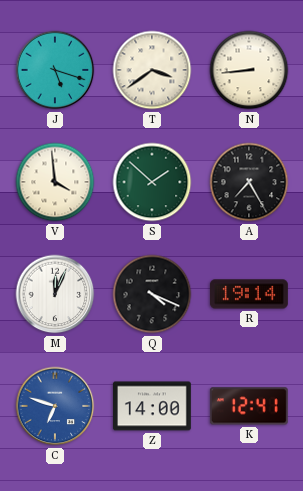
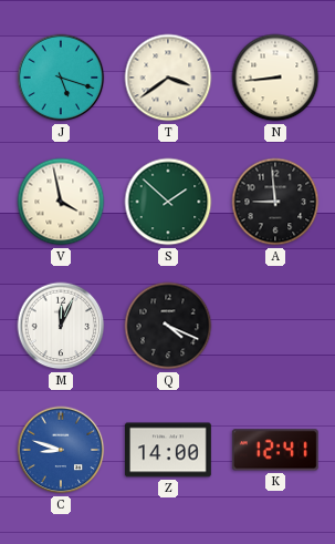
V: 3:59 -> 3:58 (61, 202)
A: 7:25 -> 8:59 (275, 202)
R: 19:14 -> none (249, 294)
C: 6:48 -> 8:48 (61, 450)
